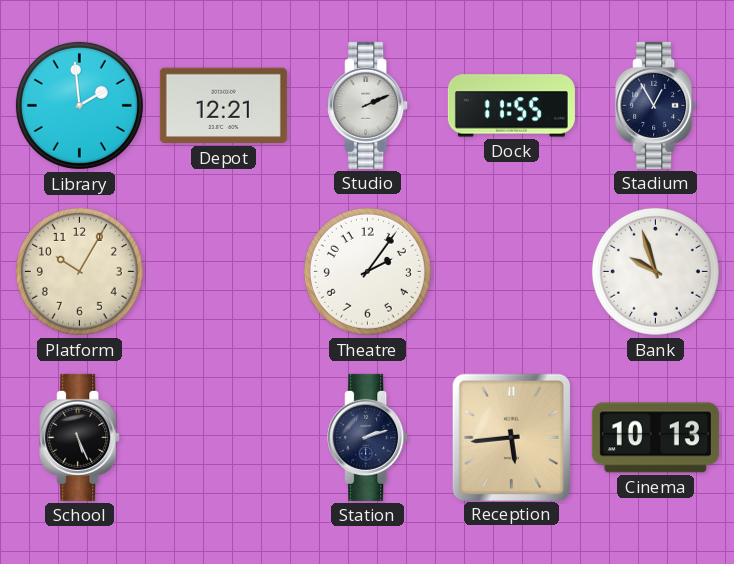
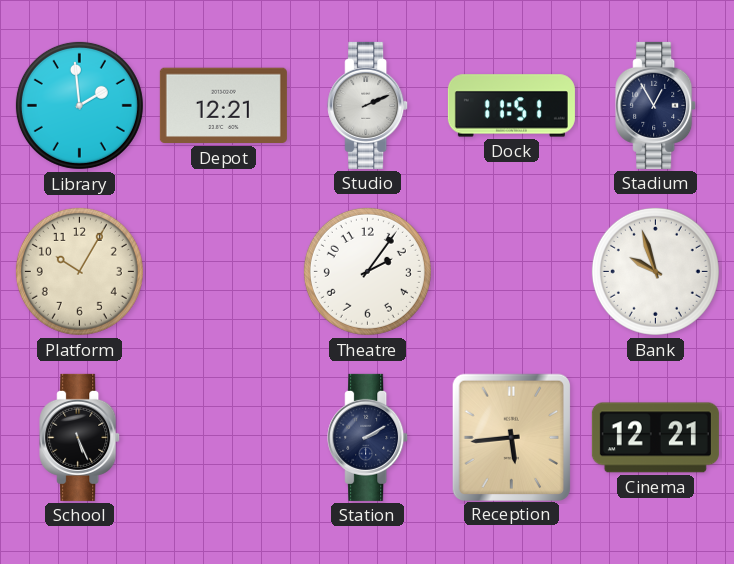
Dock: 11:55 -> 11:51 (511, 106)
Station: 2:12 -> 2:10 (368, 437)
Cinema: 10:13 -> 12:21 (655, 438)
